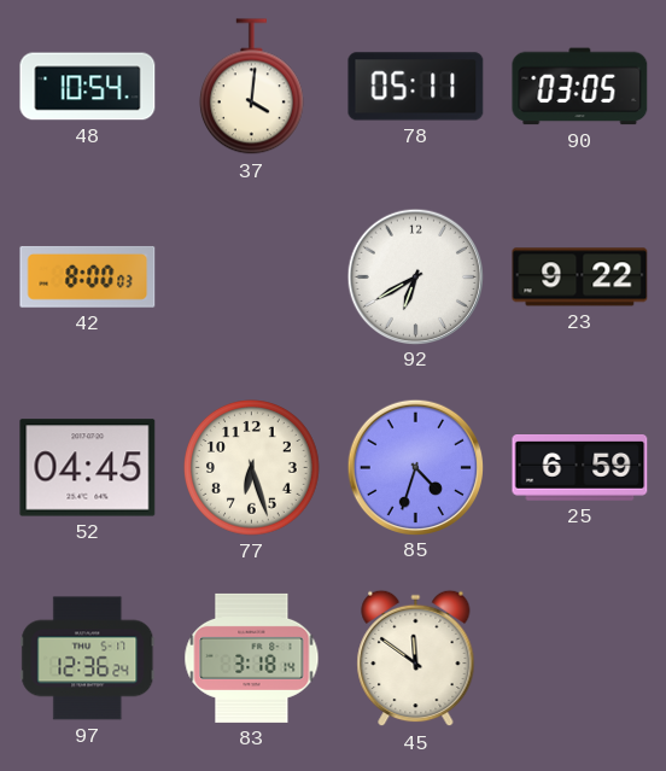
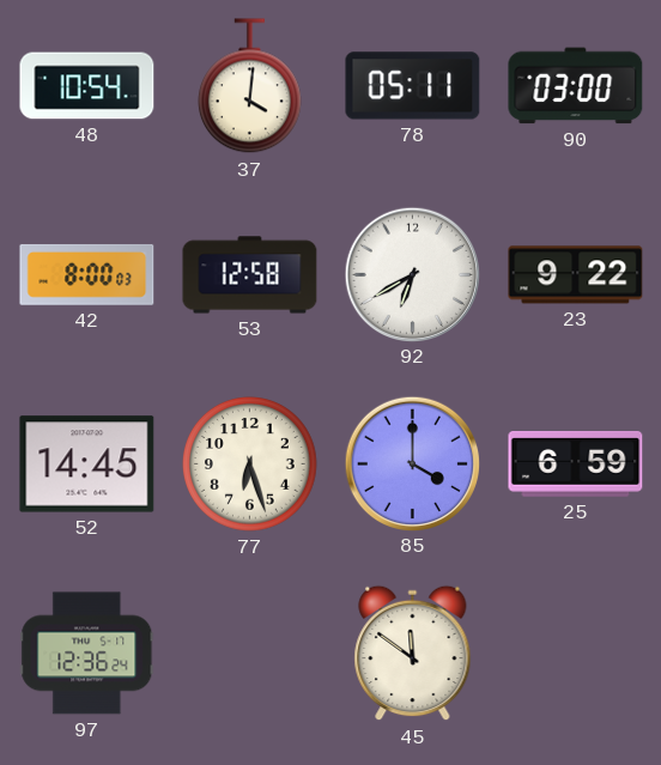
90: 03:05 -> 03:00 (576, 86)
53: none -> 12:58 (250, 275)
52: 04:45 -> 14:45 (87, 465)
85: 4:33 -> 4:00 (412, 463)
83: 3:18 -> none (252, 658)
